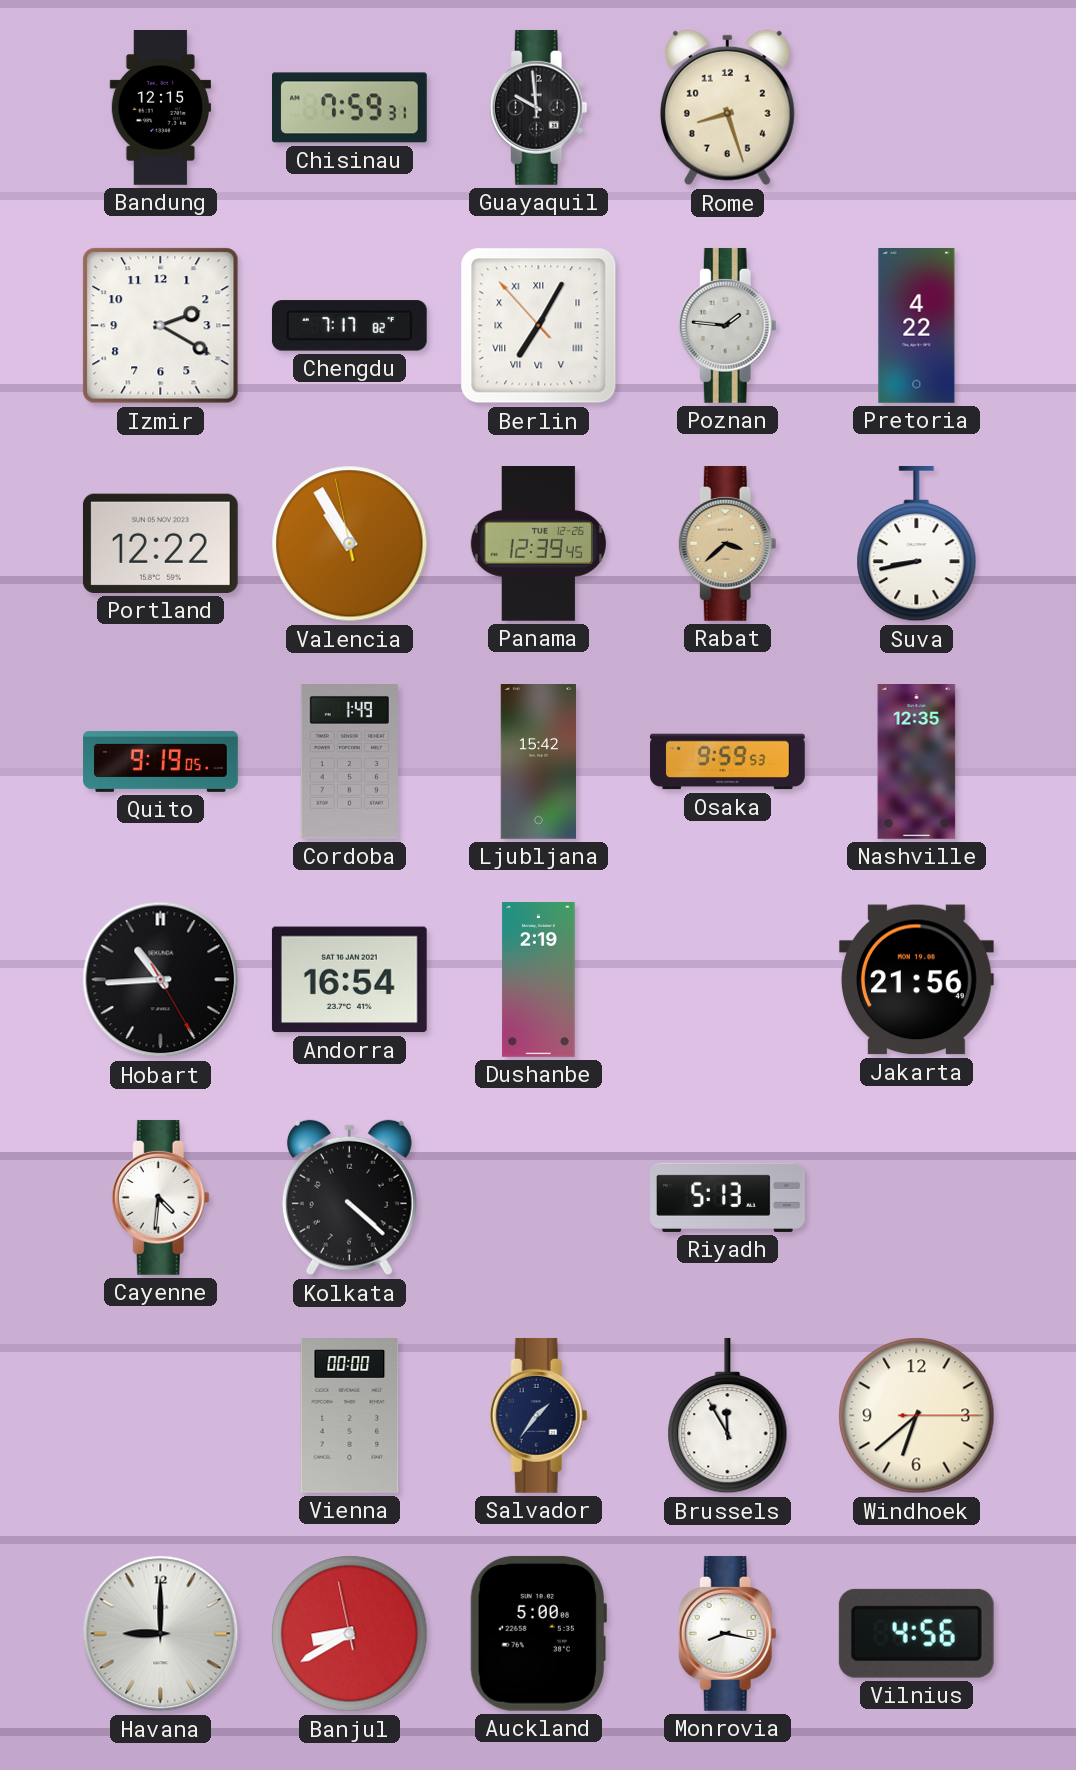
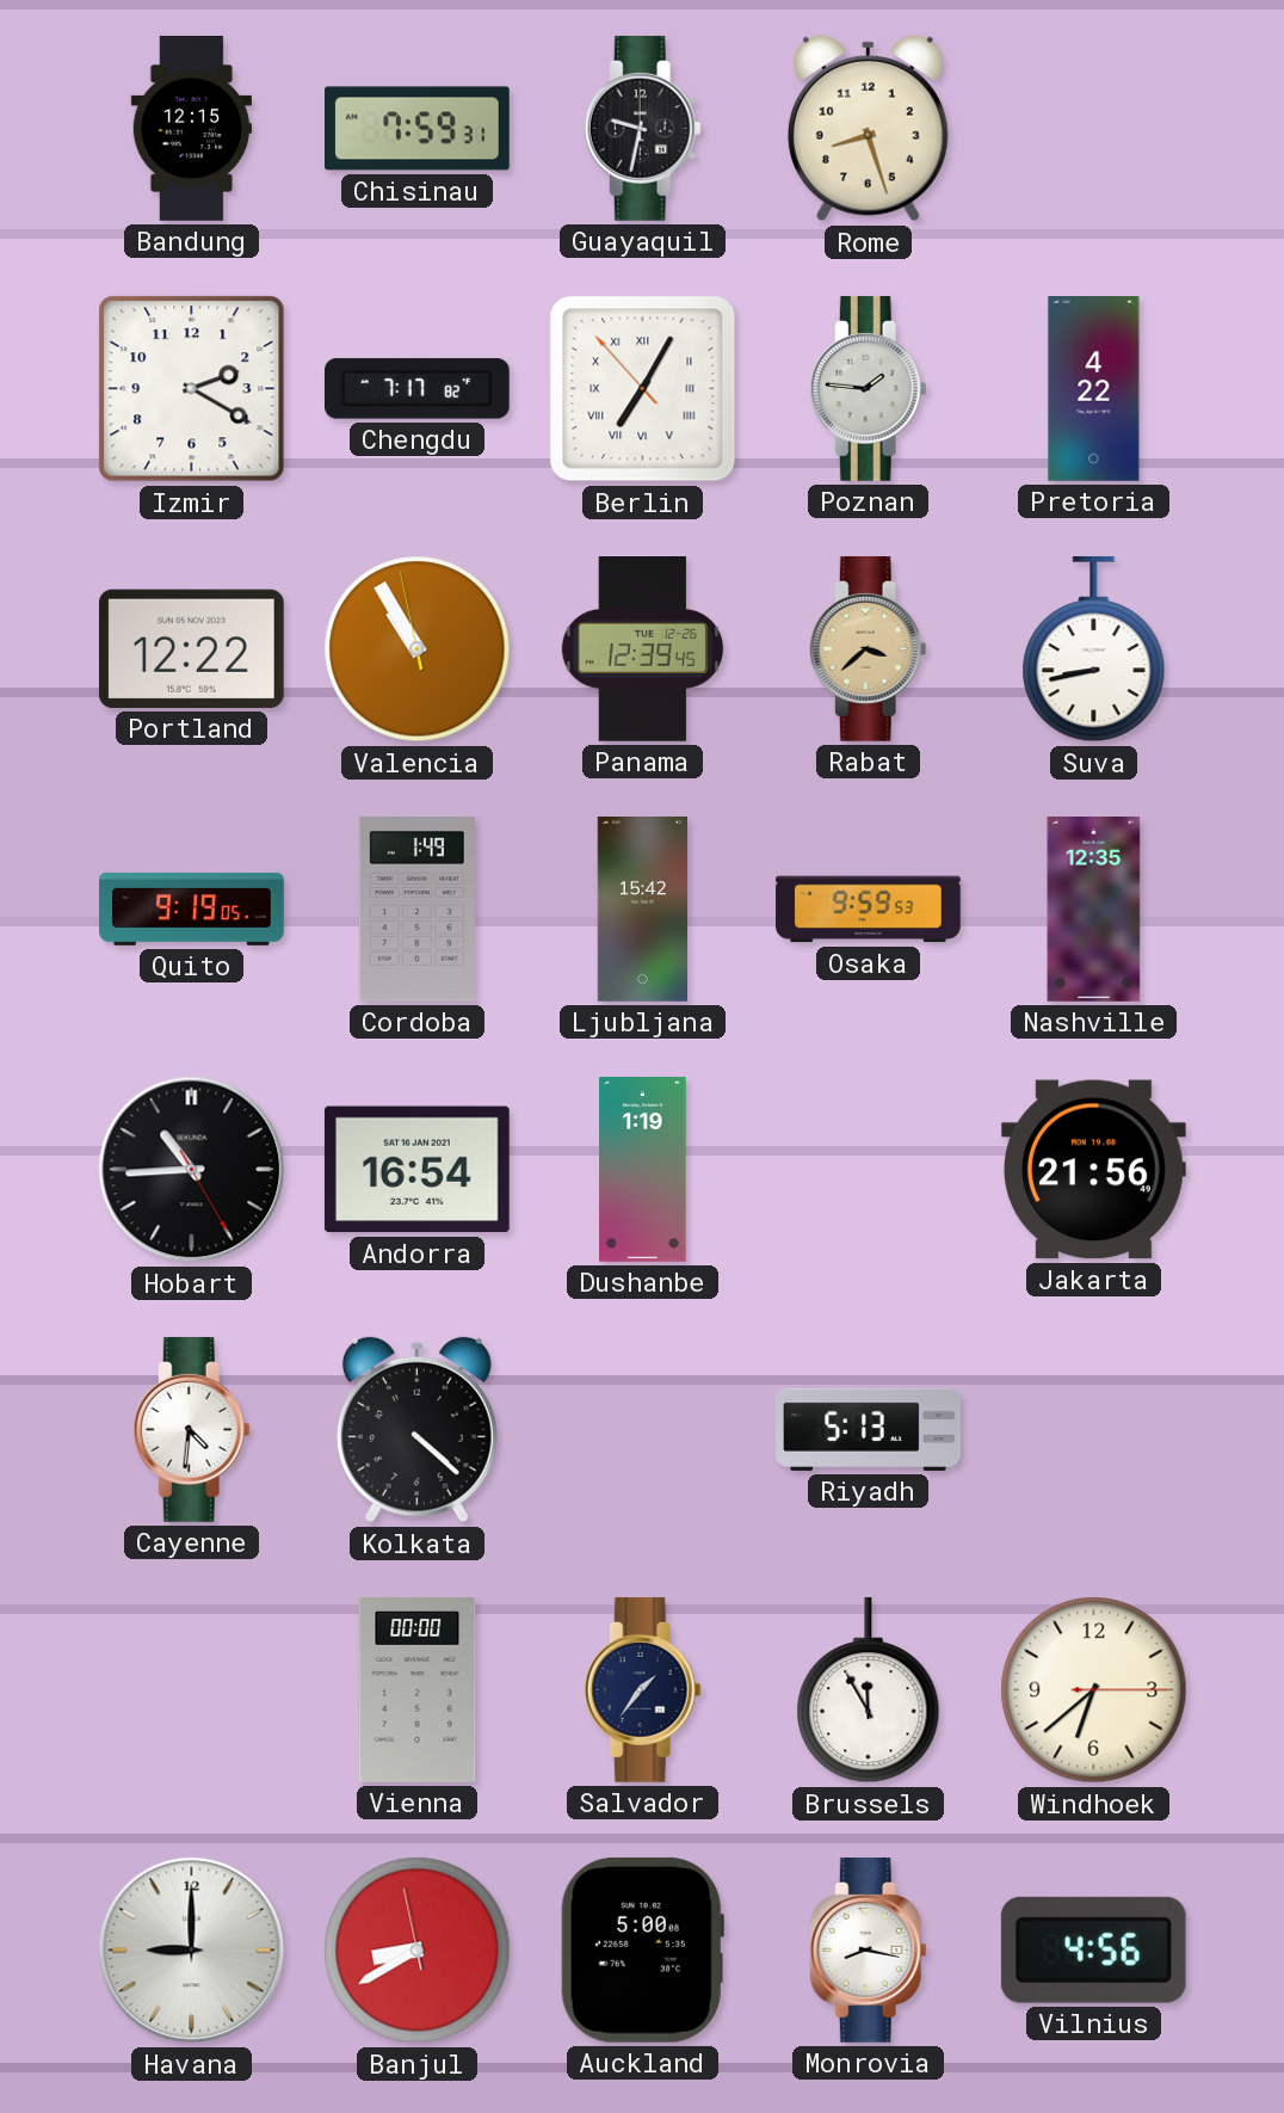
Guayaquil: 9:59 -> 9:32 (642, 128)
Dushanbe: 2:19 -> 1:19 (643, 1170)
